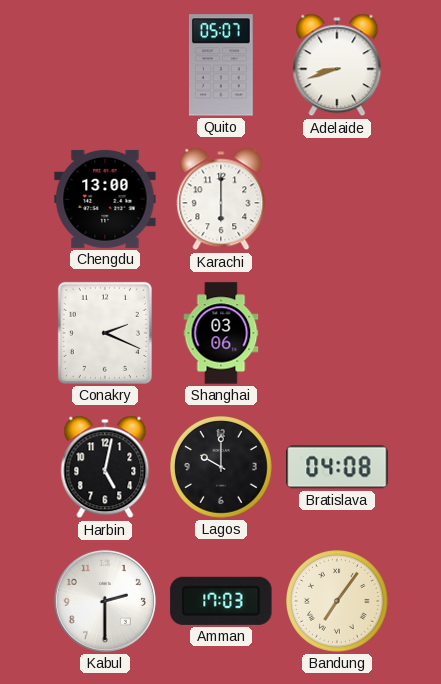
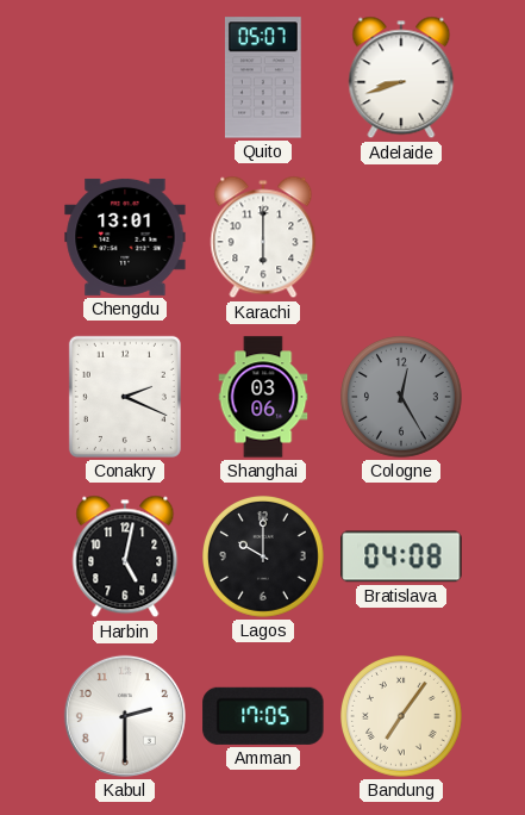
Chengdu: 13:00 -> 13:01 (125, 237)
Cologne: none -> 12:25 (402, 398)
Amman: 17:03 -> 17:05 (263, 716)
